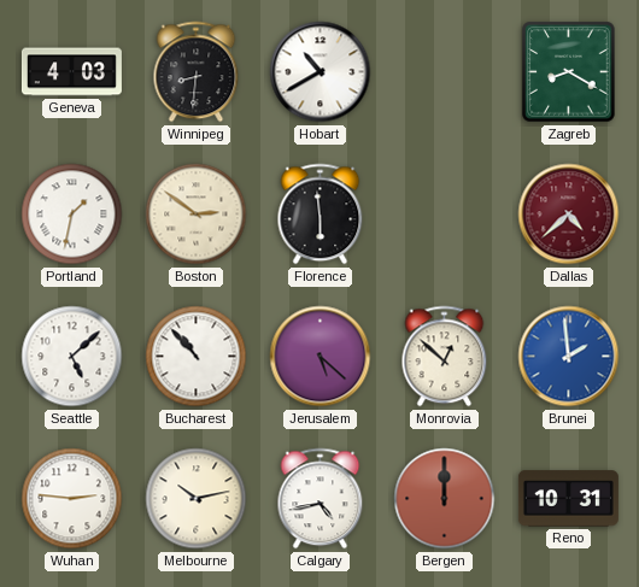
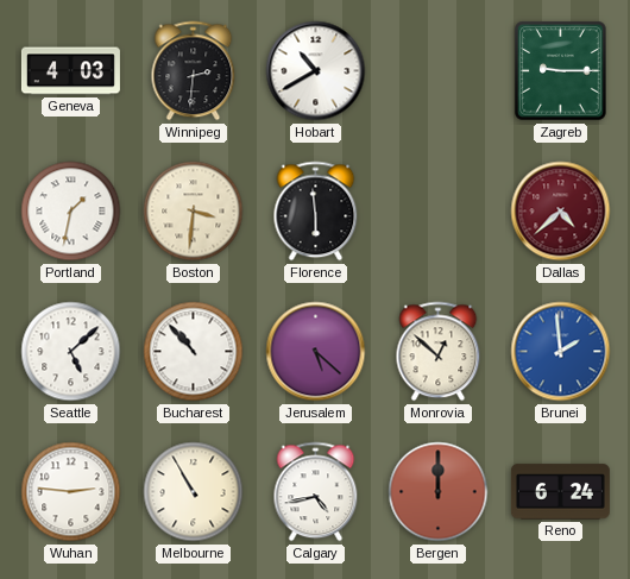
Winnipeg: 8:31 -> 2:31 (194, 71)
Zagreb: 8:20 -> 9:15 (561, 71)
Boston: 2:51 -> 3:31 (194, 212)
Melbourne: 10:13 -> 10:55 (194, 492)
Reno: 10:31 -> 6:24 (560, 492)
